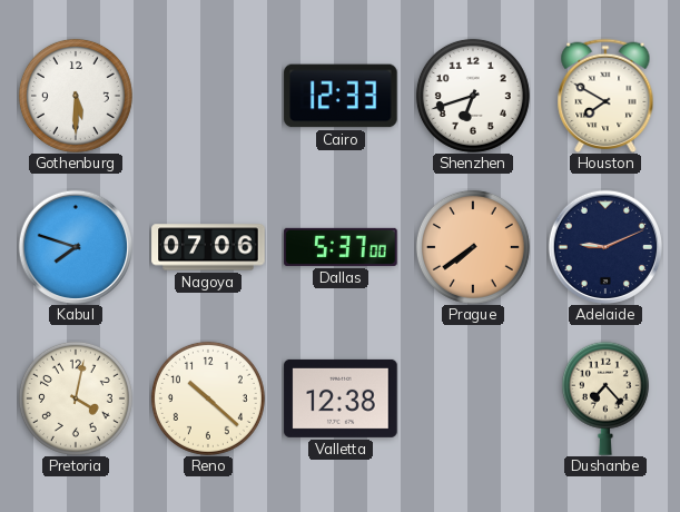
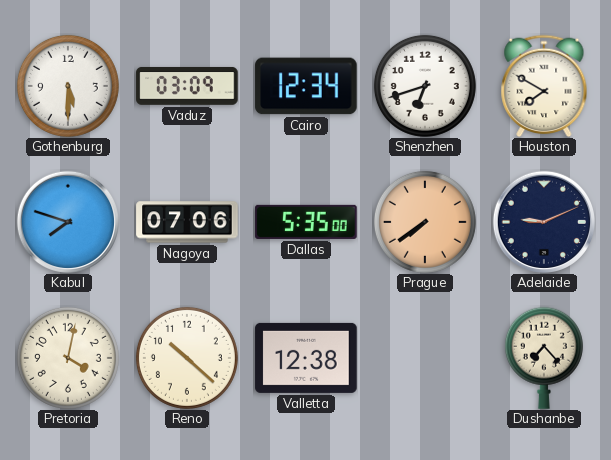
Vaduz: none -> 03:09 (187, 86)
Cairo: 12:33 -> 12:34 (306, 86)
Dallas: 5:37 -> 5:35 (306, 222)
